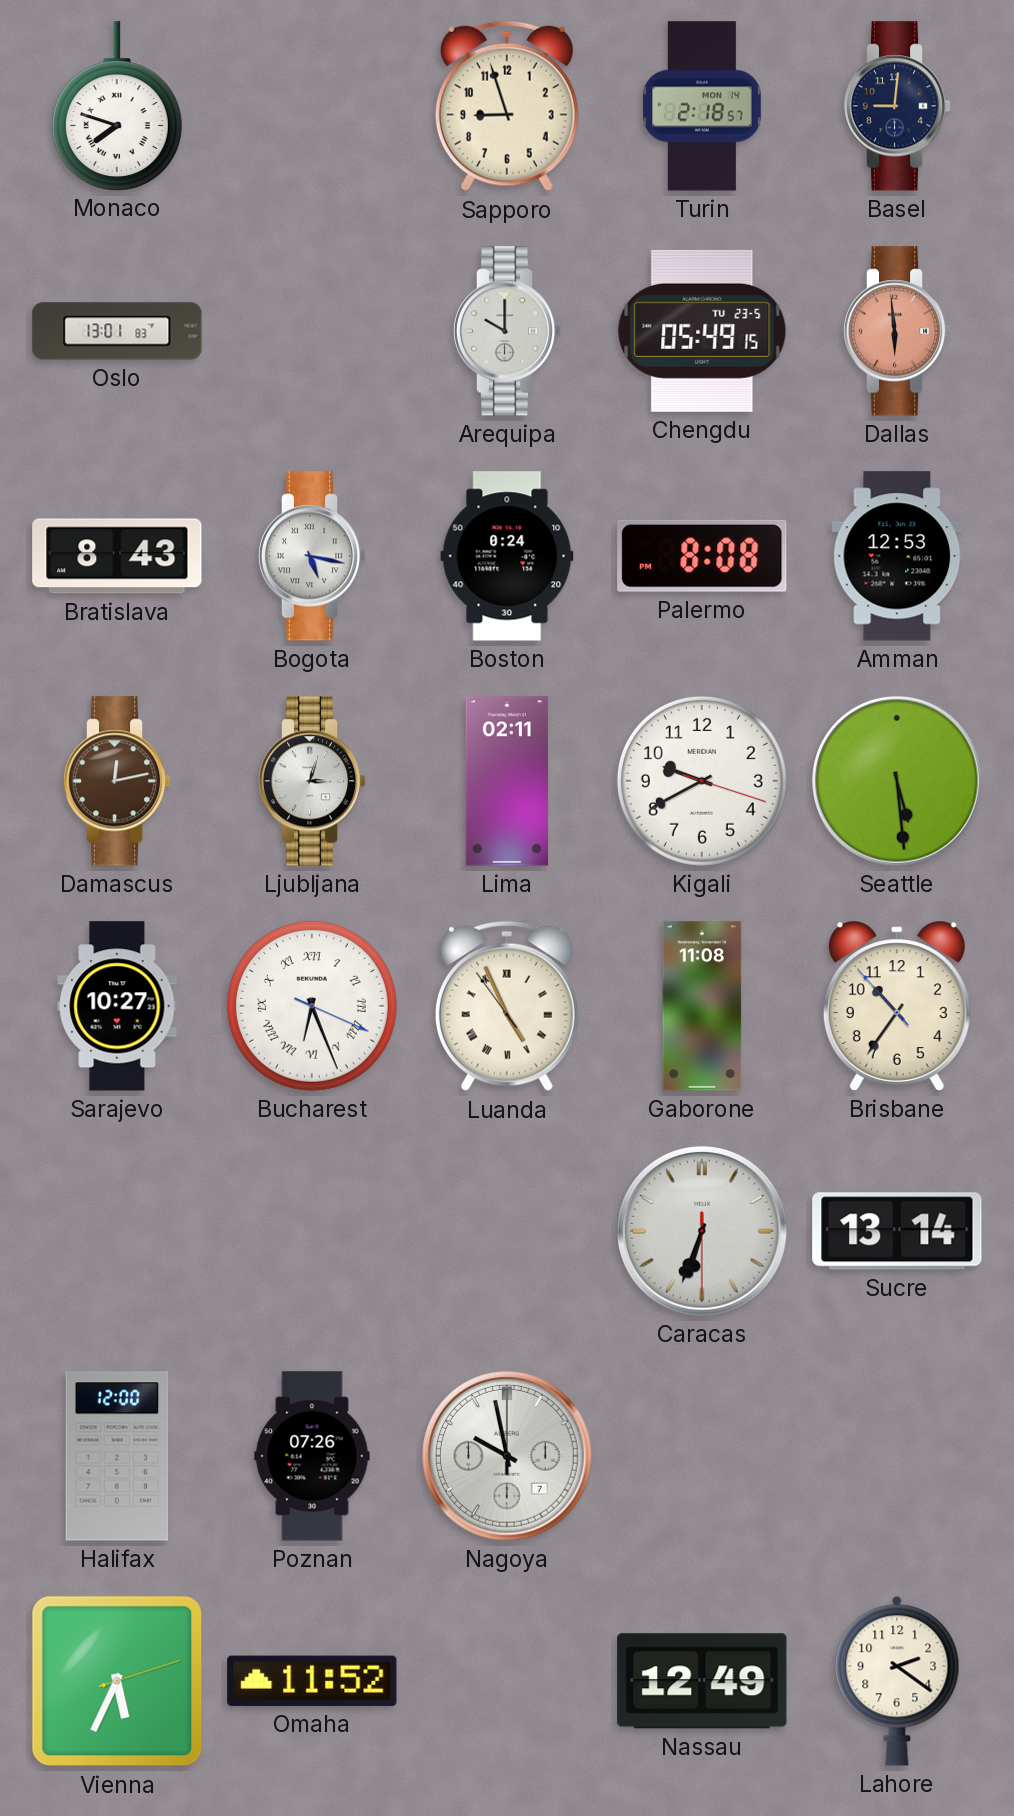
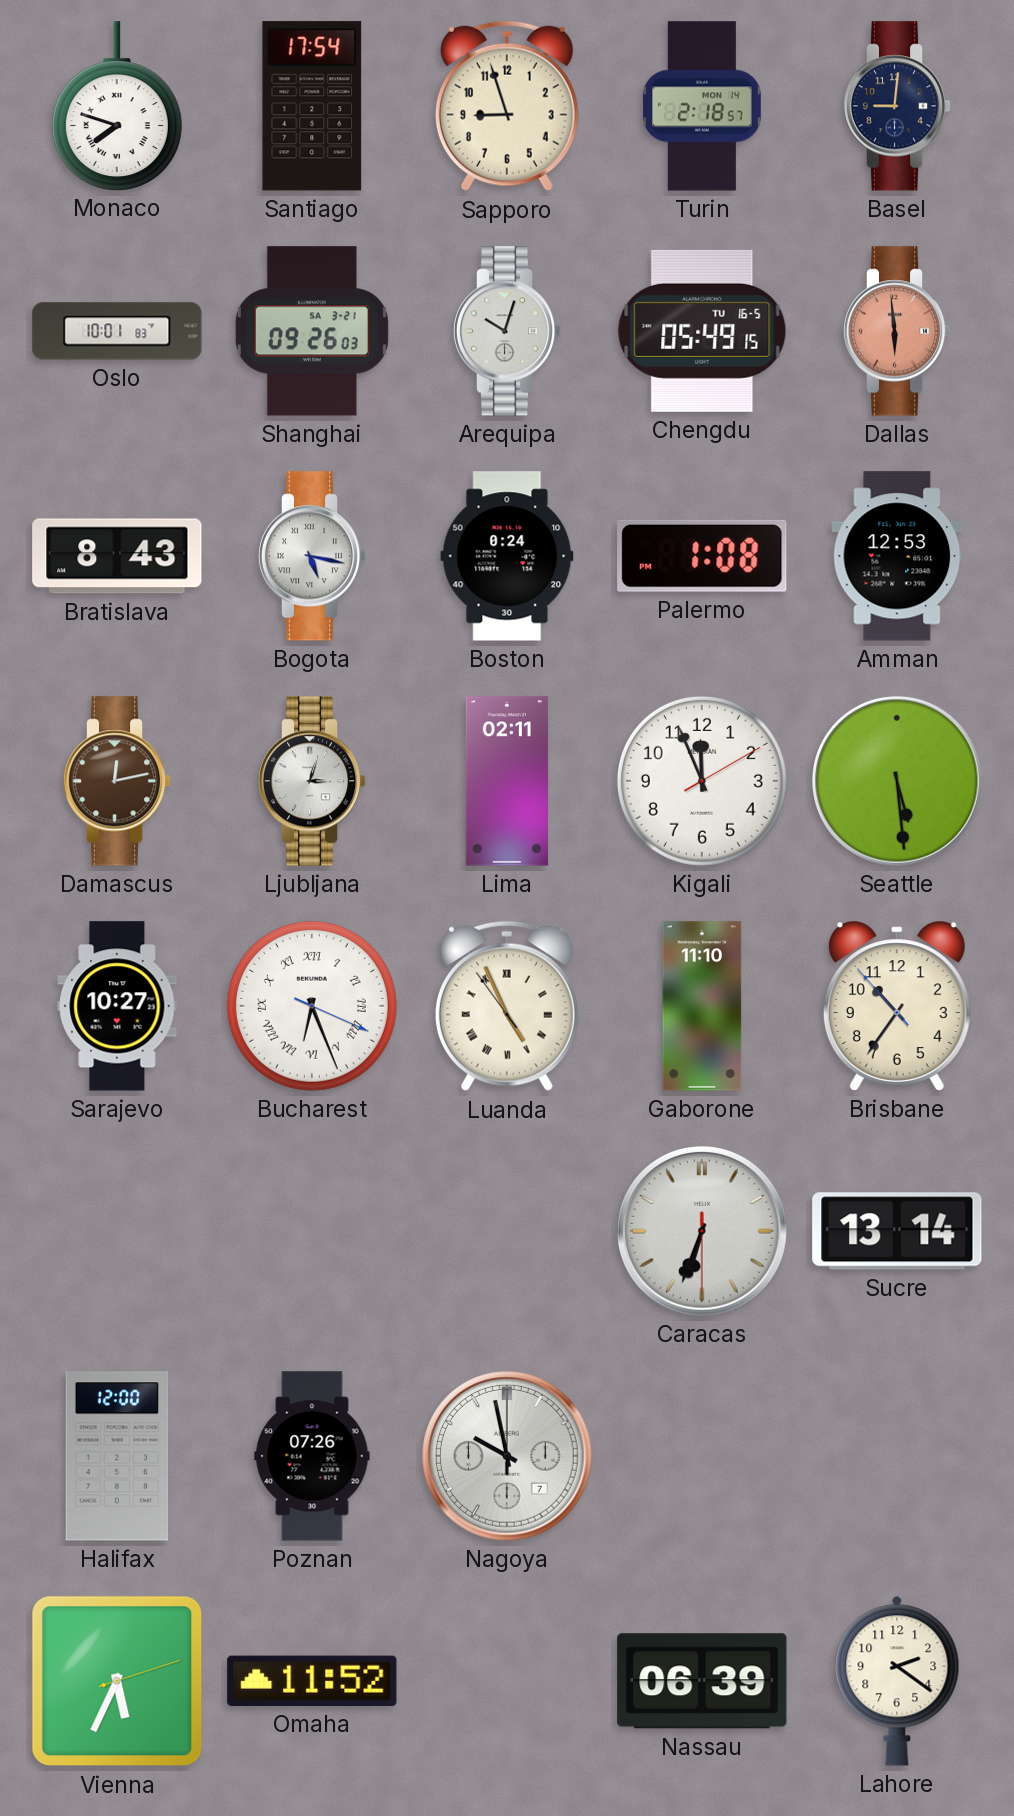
Santiago: none -> 17:54 (312, 106)
Oslo: 13:01 -> 10:01 (117, 331)
Shanghai: none -> 09:26 (312, 331)
Arequipa: 10:00 -> 10:03 (507, 331)
Chengdu date: TU 23-5 -> TU 16-5 (702, 331)
Palermo: 8:08 -> 1:08 (702, 556)
Kigali: 9:40 -> 11:56 (702, 781)
Gaborone: 11:08 -> 11:10 (702, 1006)
Nassau: 12:49 -> 06:39 (702, 1681)
